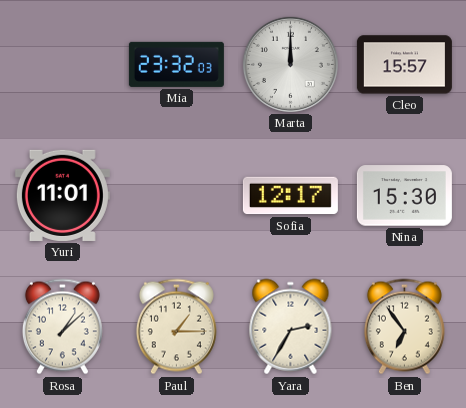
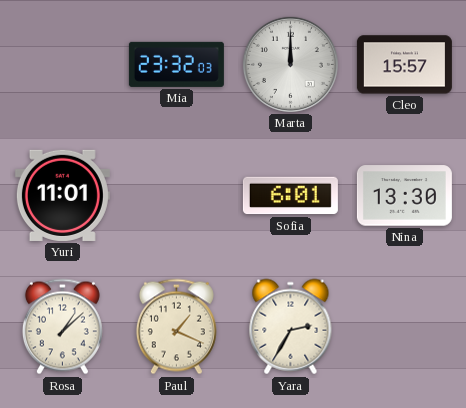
Sofia: 12:17 -> 6:01 (290, 196)
Nina: 15:30 -> 13:30 (404, 196)
Paul: 1:15 -> 1:19 (176, 327)
Ben: 6:54 -> none (404, 327)
